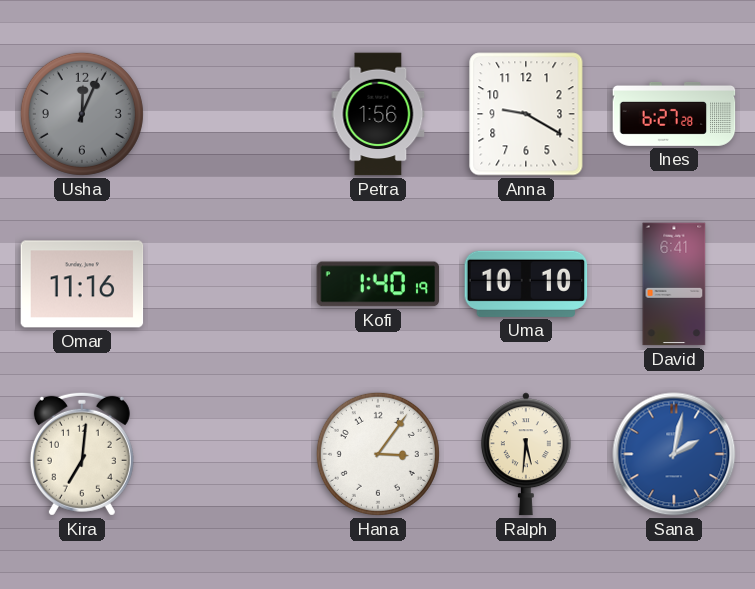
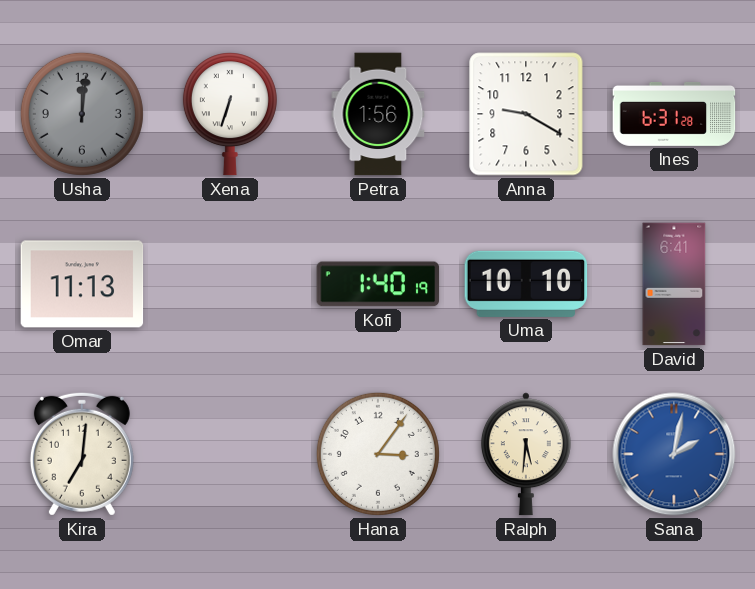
Usha: 12:04 -> 12:01 (82, 114)
Xena: none -> 6:33 (230, 114)
Ines: 6:27 -> 6:31 (674, 114)
Omar: 11:16 -> 11:13 (82, 284)
